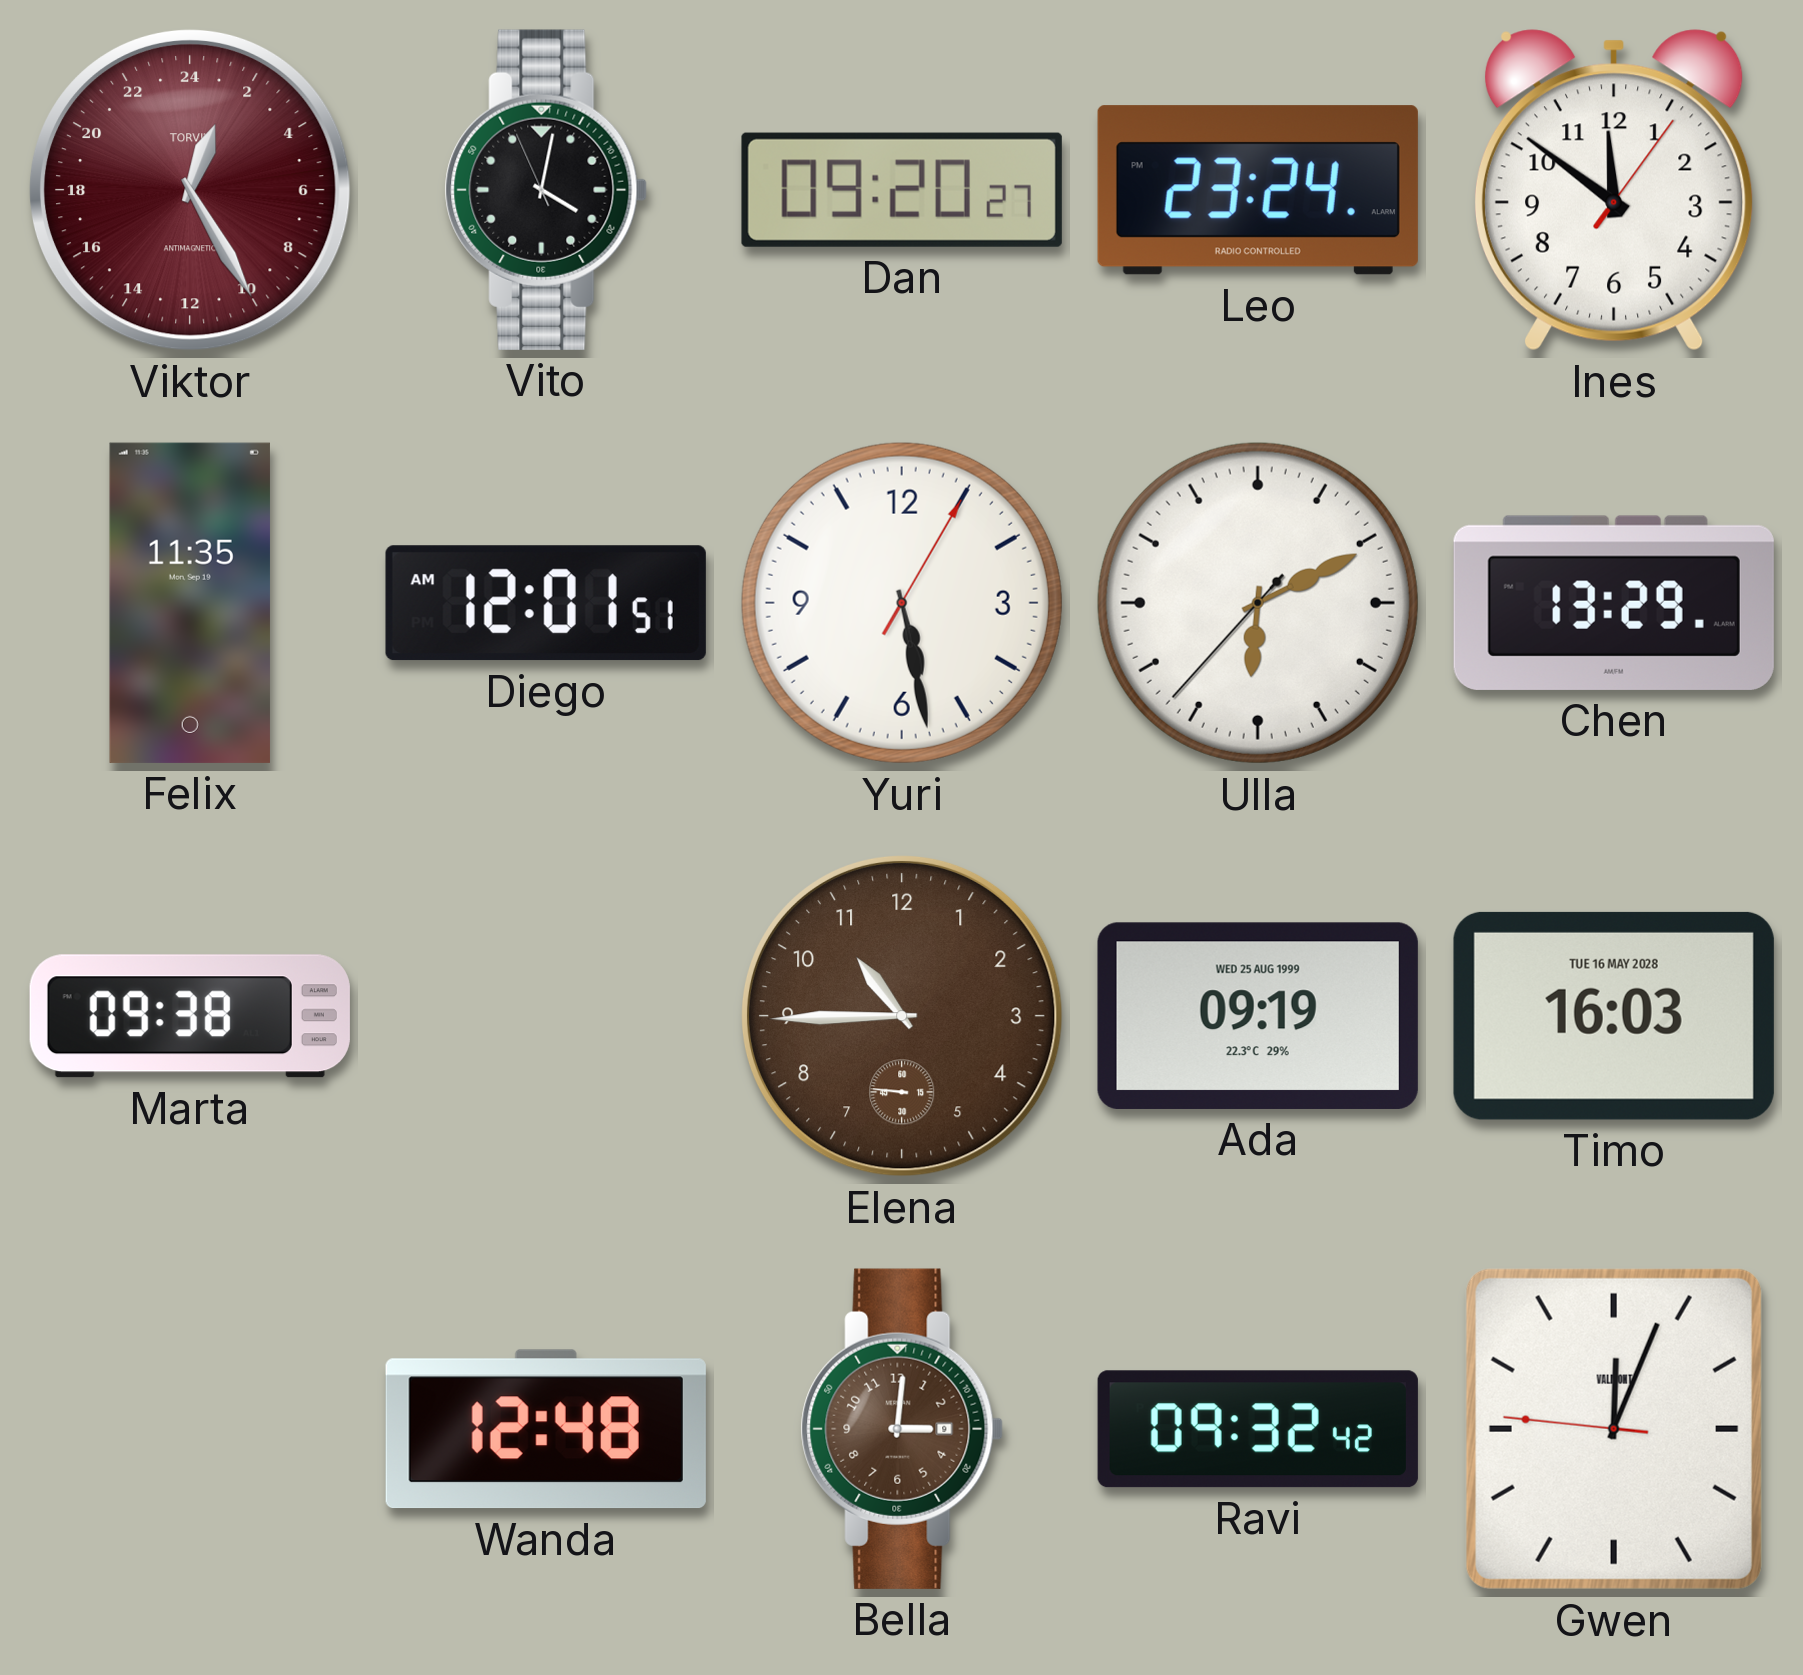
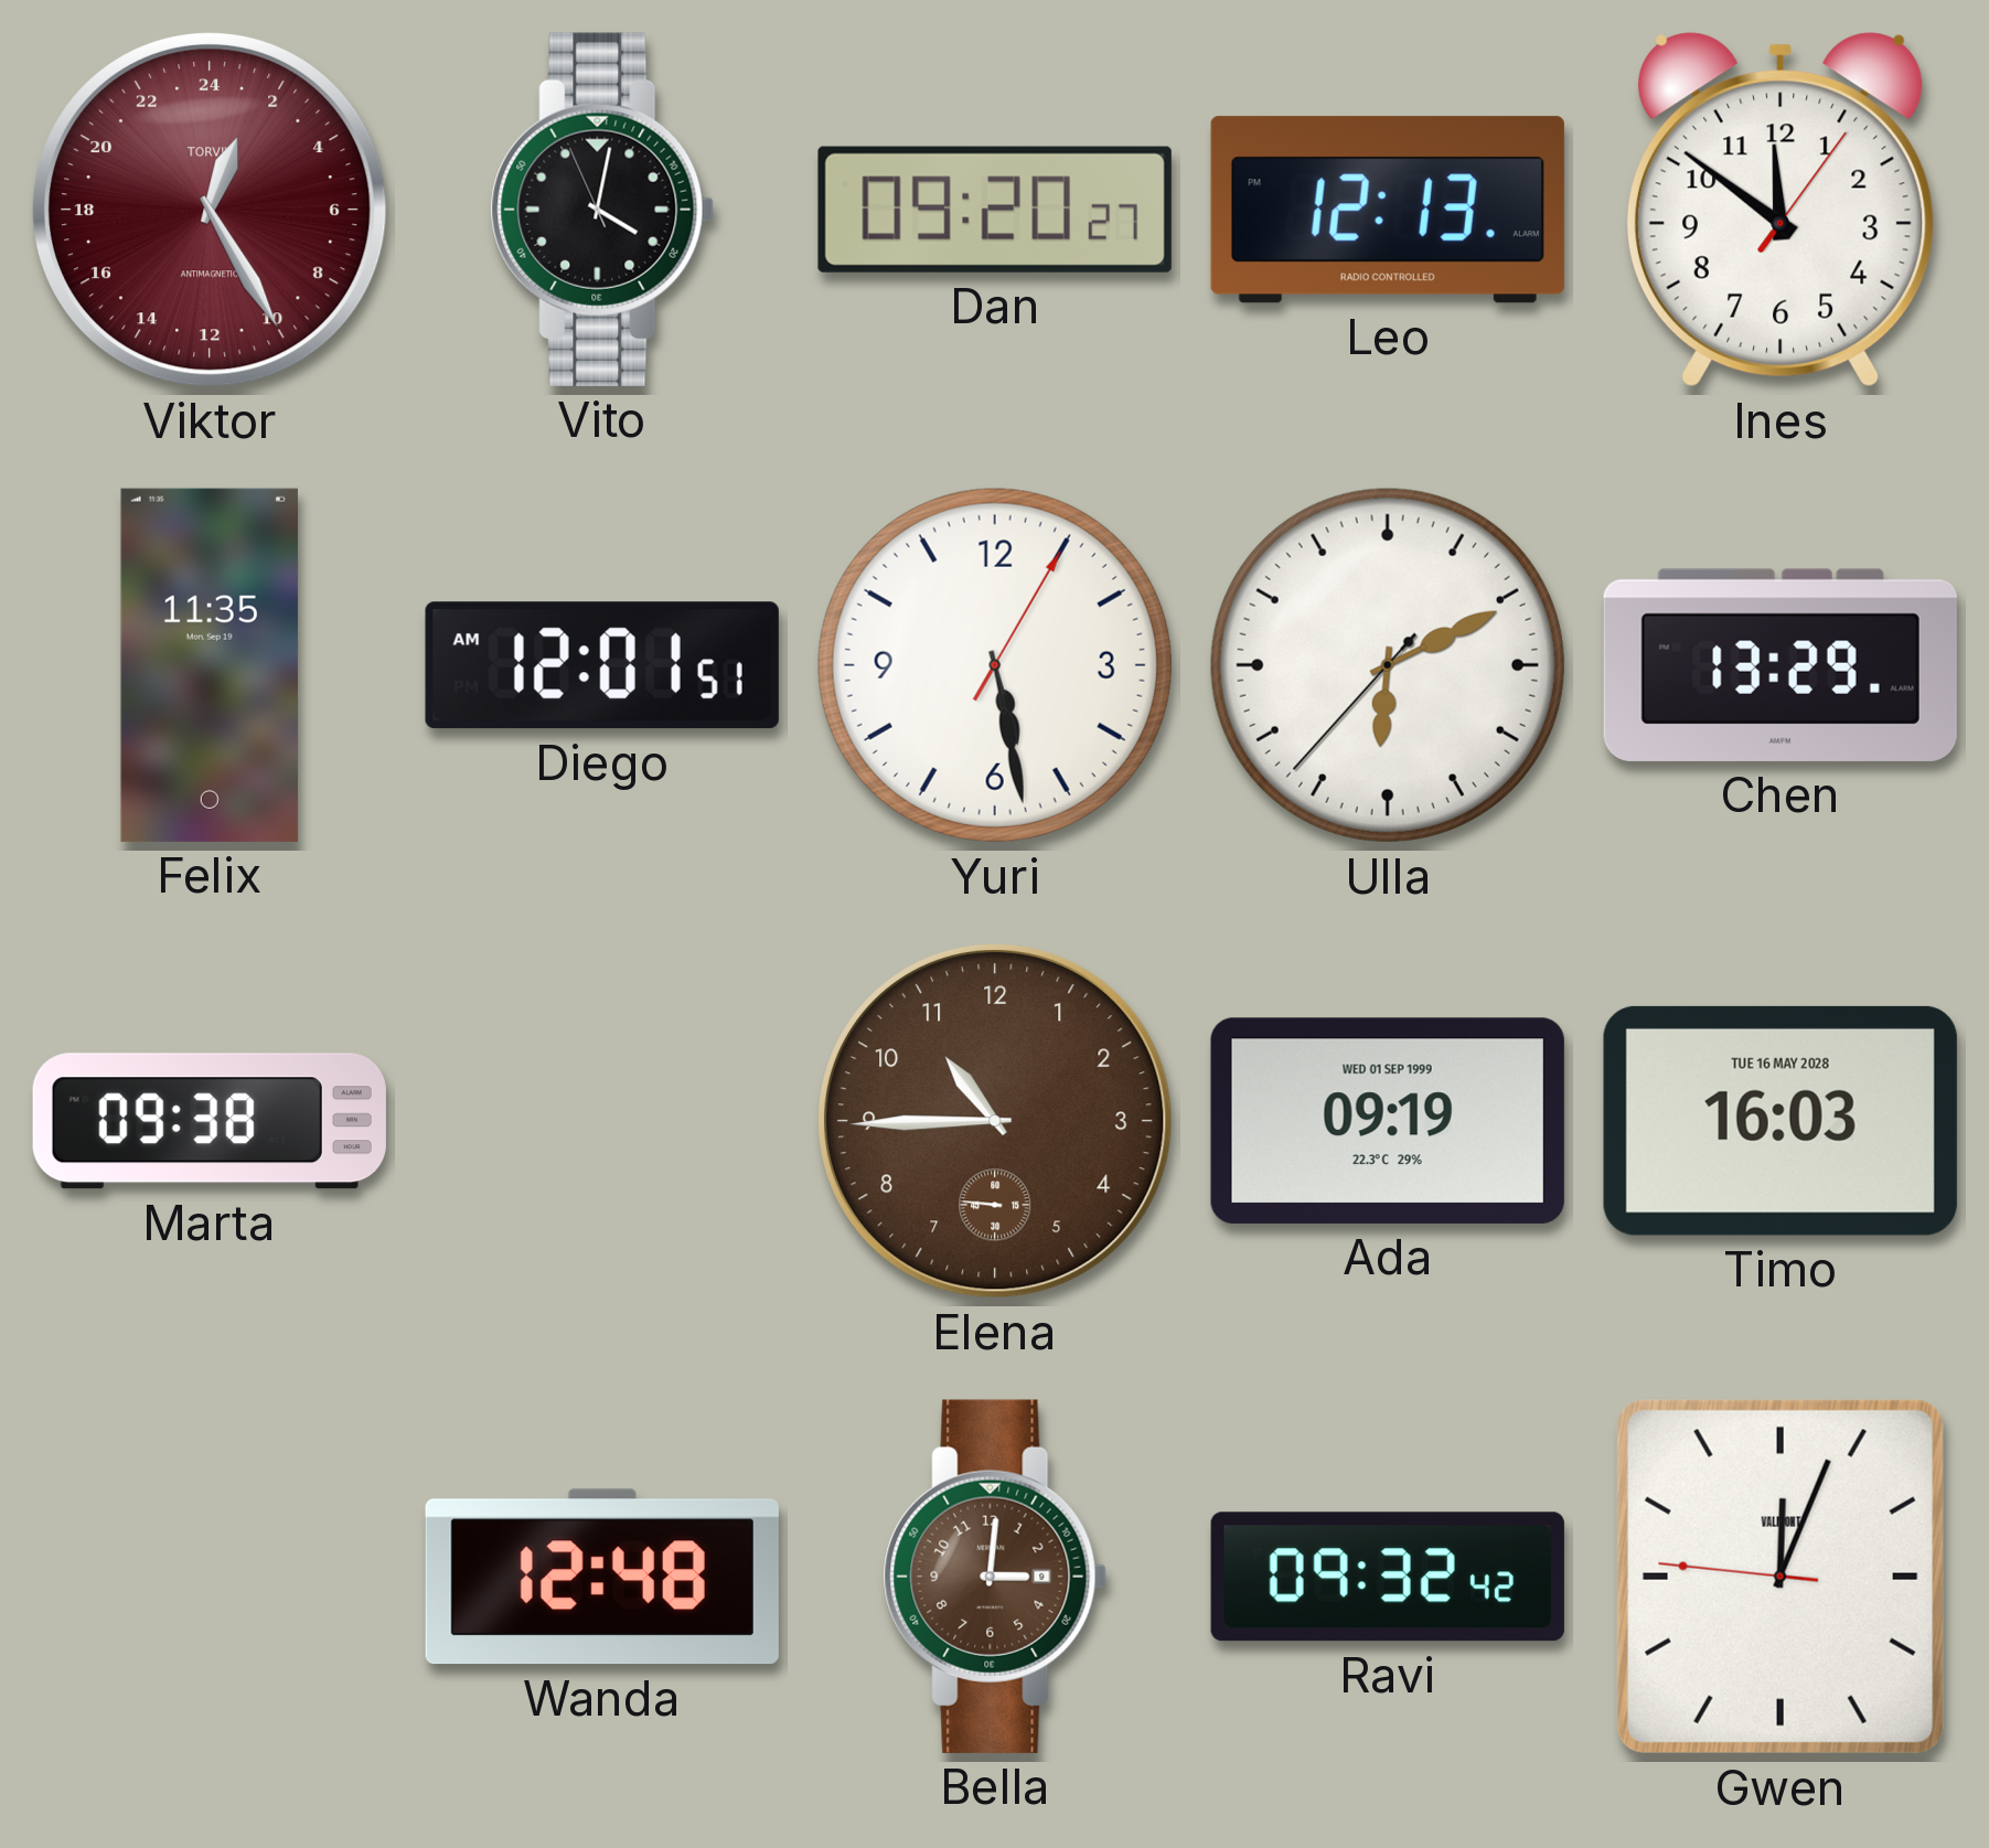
Leo: 23:24 -> 12:13 (1388, 210)
Ada date: WED 25 AUG 1999 -> WED 01 SEP 1999 (1388, 1121)
